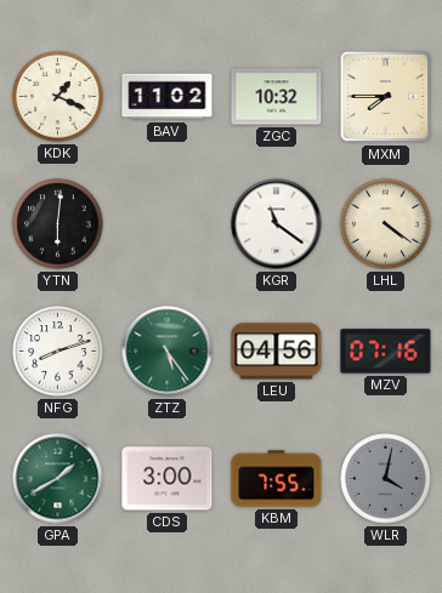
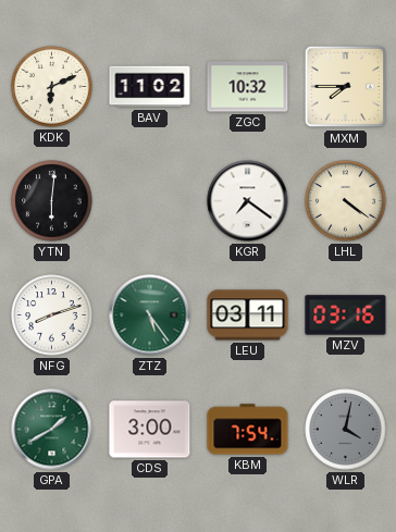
KDK: 1:19 -> 6:11 (52, 87)
KGR: 11:21 -> 7:21 (248, 201)
LEU: 04:56 -> 03:11 (248, 316)
MZV: 07:16 -> 03:16 (346, 316)
KBM: 7:55 -> 7:54 (248, 430)
